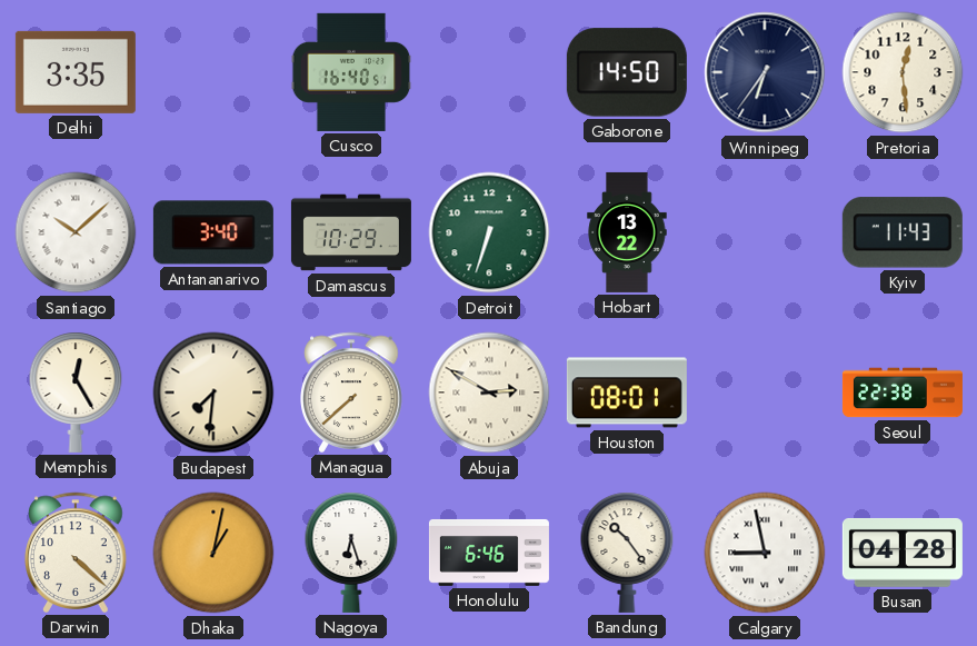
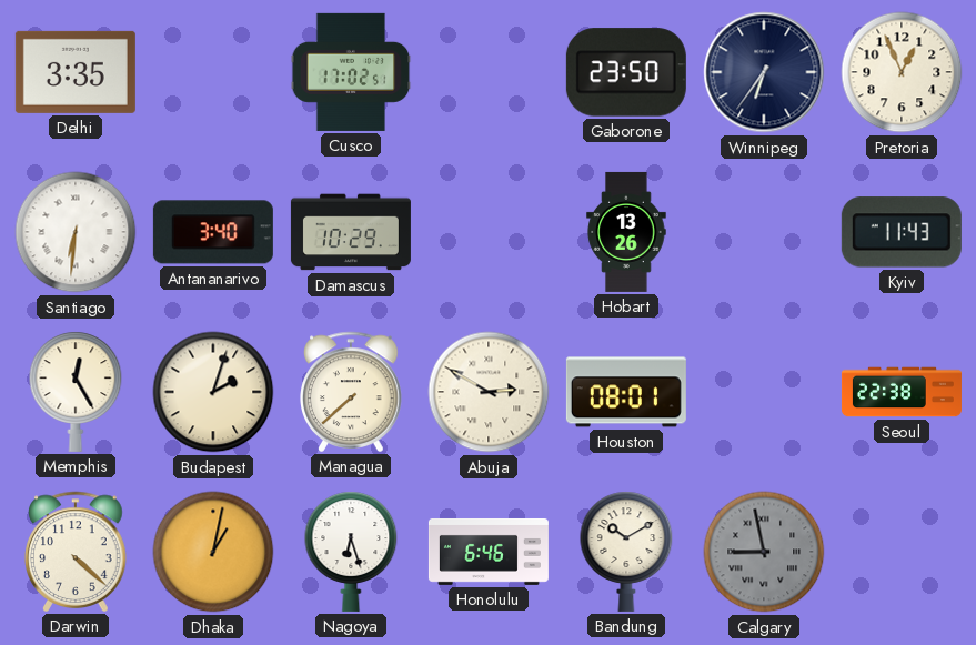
Cusco: 16:40 -> 17:02 (351, 72)
Gaborone: 14:50 -> 23:50 (626, 72)
Pretoria: 12:29 -> 12:56 (902, 72)
Santiago: 10:08 -> 6:31 (76, 232)
Detroit: 6:33 -> none (489, 232)
Hobart: 13:22 -> 13:26 (626, 232)
Budapest: 7:31 -> 2:03 (213, 392)
Bandung: 10:24 -> 10:10 (626, 552)
Calgary dial: white -> grey (764, 552)
Busan: 04:28 -> none (903, 553)
